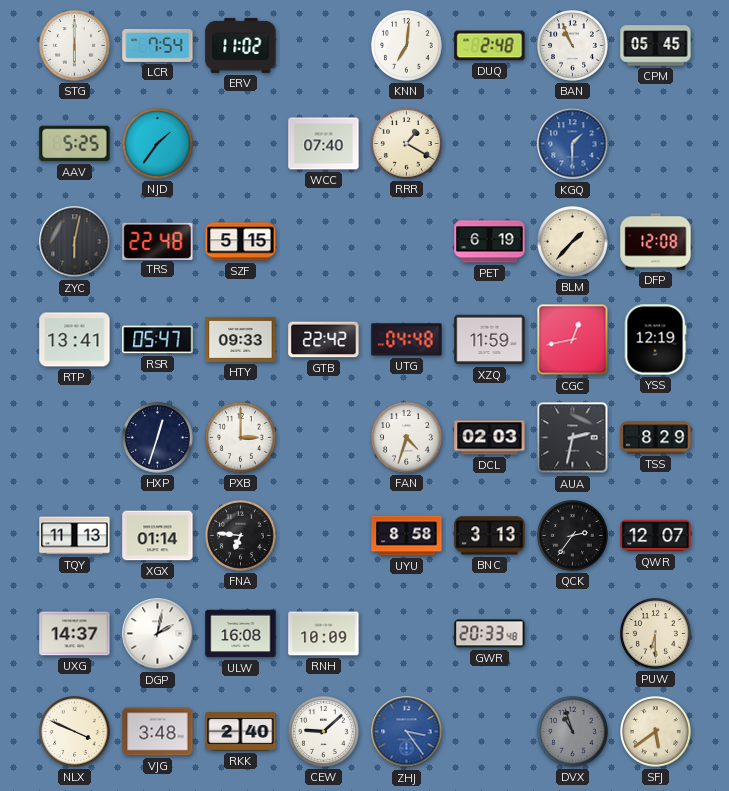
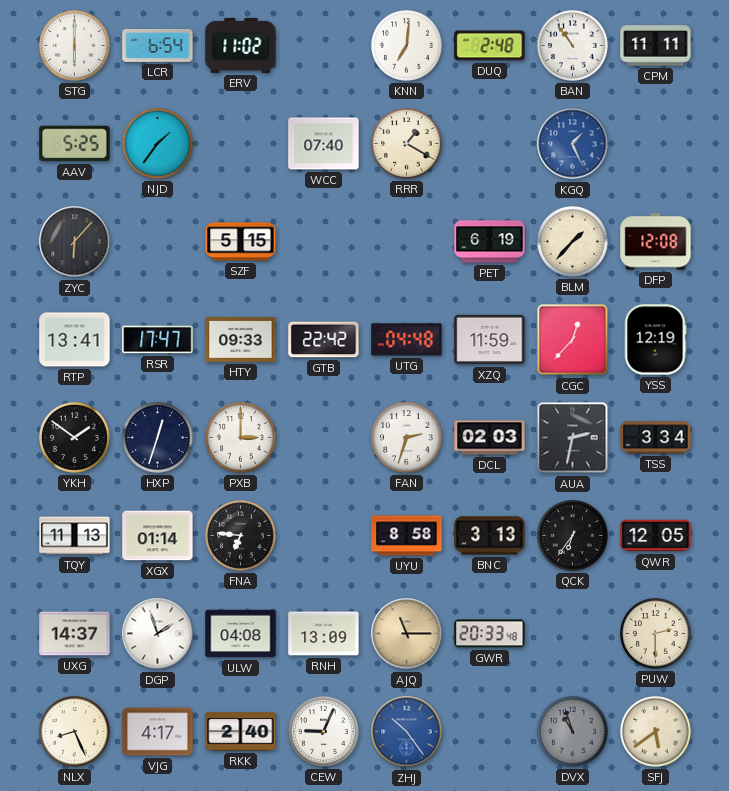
LCR: 7:54 -> 6:54 (158, 45)
BAN: 10:56 -> 10:54 (573, 46)
CPM: 05:45 -> 11:11 (656, 46)
KGQ: 1:30 -> 1:26 (573, 144)
ZYC: 6:02 -> 6:07 (75, 242)
TRS: 22:48 -> none (158, 241)
RSR: 05:47 -> 17:47 (158, 340)
CGC: 12:43 -> 12:37 (573, 340)
YKH: none -> 1:51 (75, 438)
FAN: 4:33 -> 2:33 (407, 438)
TSS: 8:29 -> 3:34 (656, 438)
QCK: 2:36 -> 6:36 (573, 536)
QWR: 12:07 -> 12:05 (656, 536)
DGP: 2:02 -> 1:57 (158, 634)
ULW: 16:08 -> 04:08 (241, 634)
RNH: 10:09 -> 13:09 (324, 634)
AJQ: none -> 11:15 (407, 634)
PUW: 6:30 -> 2:30 (656, 634)
NLX: 3:49 -> 8:26 (75, 732)
VJG: 3:48 -> 4:17 (158, 732)
CEW: 9:08 -> 9:04 (324, 732)
ZHJ: 3:24 -> 10:24 (407, 732)
